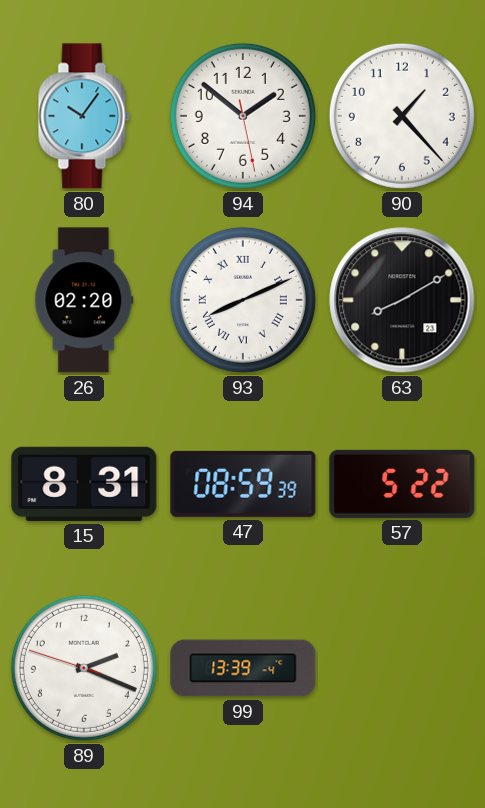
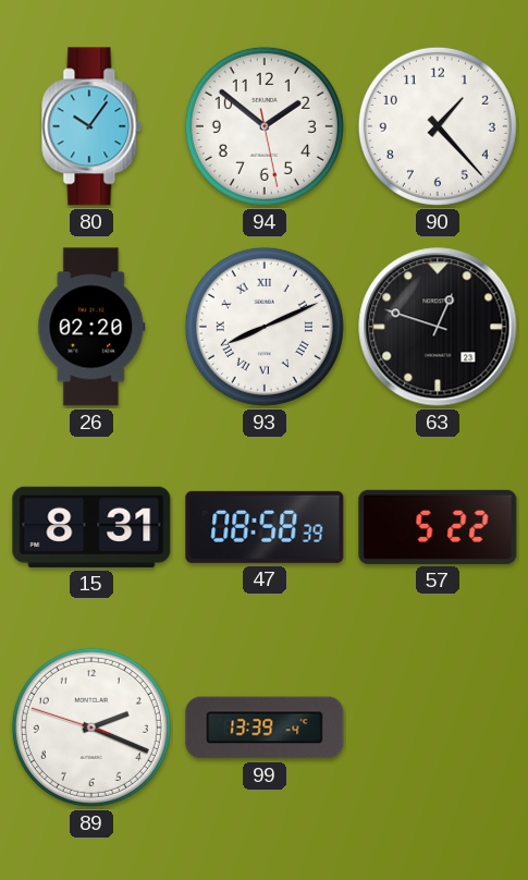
63: 8:10 -> 12:48 (438, 327)
47: 08:59 -> 08:58 (265, 527)
